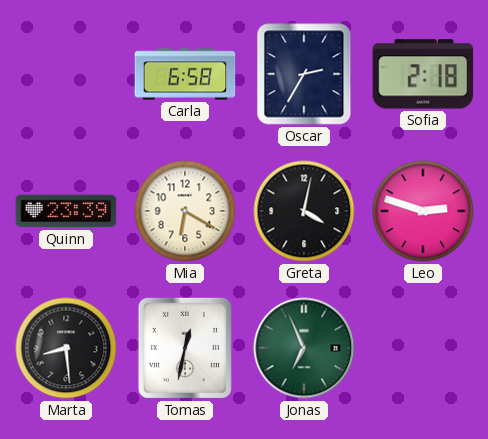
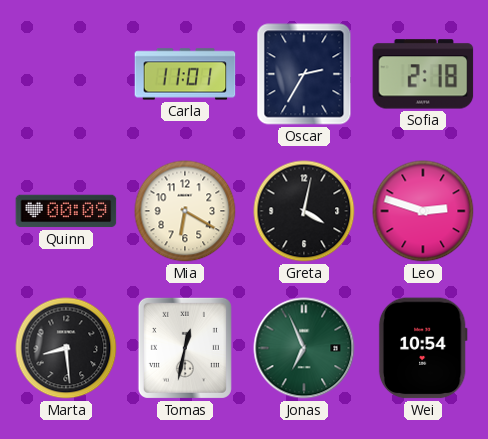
Carla: 6:58 -> 11:01 (185, 74)
Quinn: 23:39 -> 00:09 (66, 211)
Wei: none -> 10:54 (423, 348)
